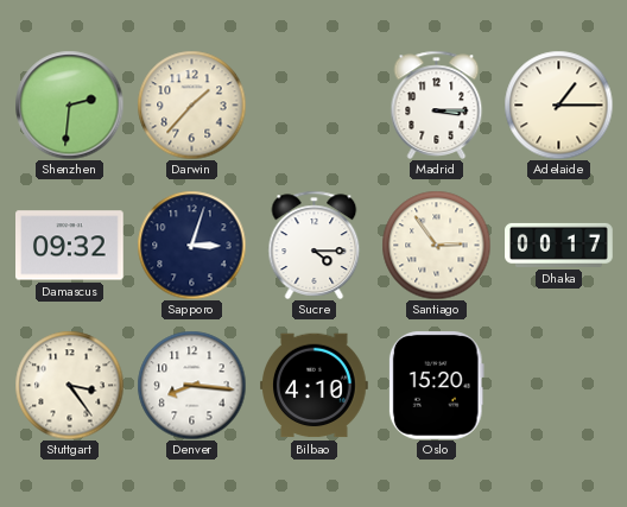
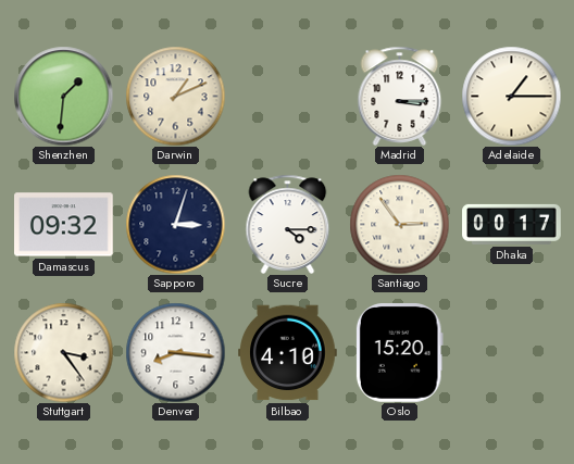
Shenzhen: 2:31 -> 1:31 (63, 96)
Darwin: 1:37 -> 1:11 (175, 96)
